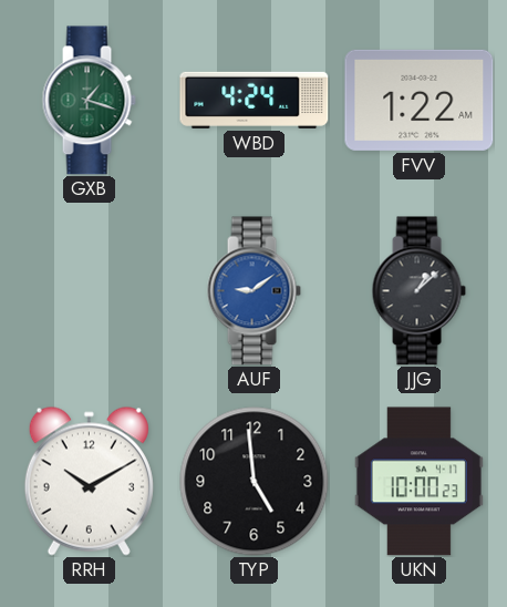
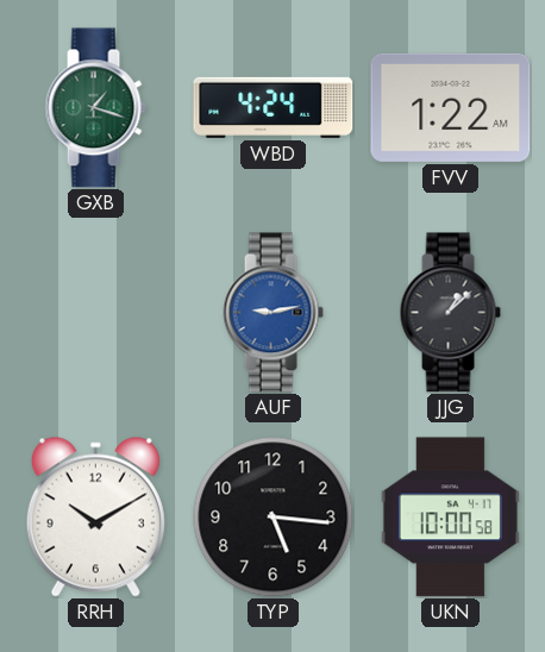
AUF: 9:09 -> 9:13 (272, 313)
TYP: 4:59 -> 5:16 (274, 518)
UKN: 10:00:23 -> 10:00:58 (450, 518)
